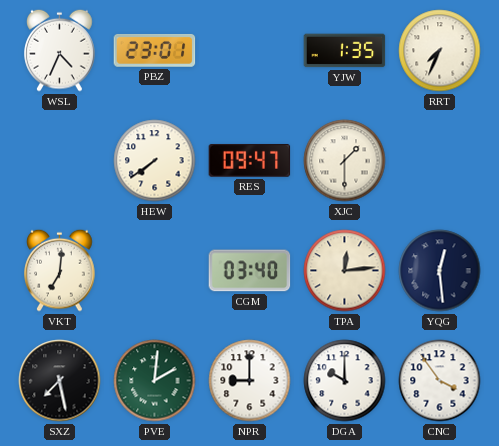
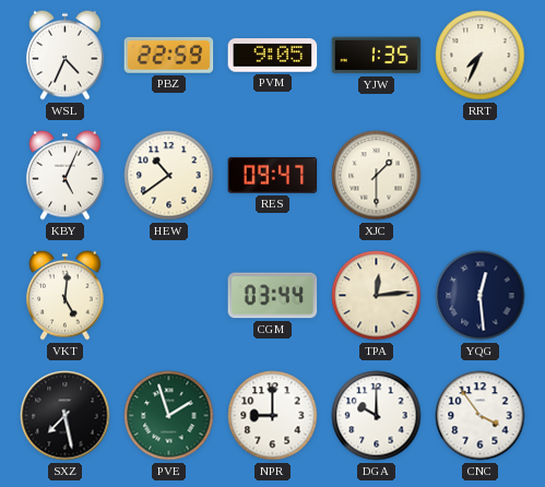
PBZ: 23:01 -> 22:59 (169, 56)
PVM: none -> 9:05 (273, 56)
KBY: none -> 5:04 (66, 175)
HEW: 7:39 -> 10:39 (169, 176)
VKT: 7:01 -> 5:01 (66, 295)
CGM: 03:40 -> 03:44 (273, 296)
PVE: 2:01 -> 1:57 (169, 416)
